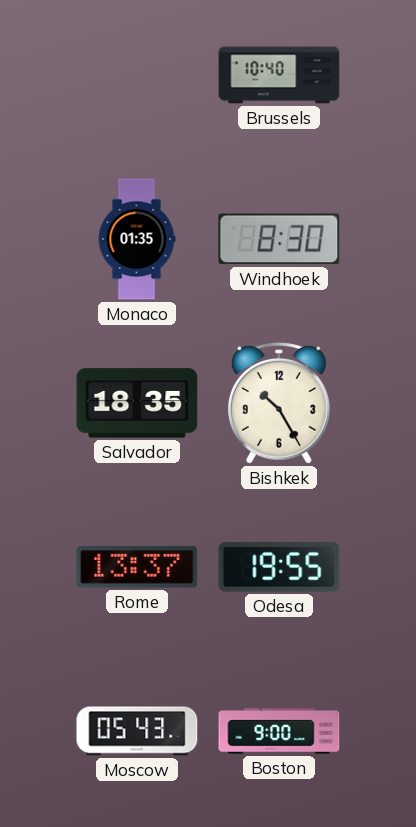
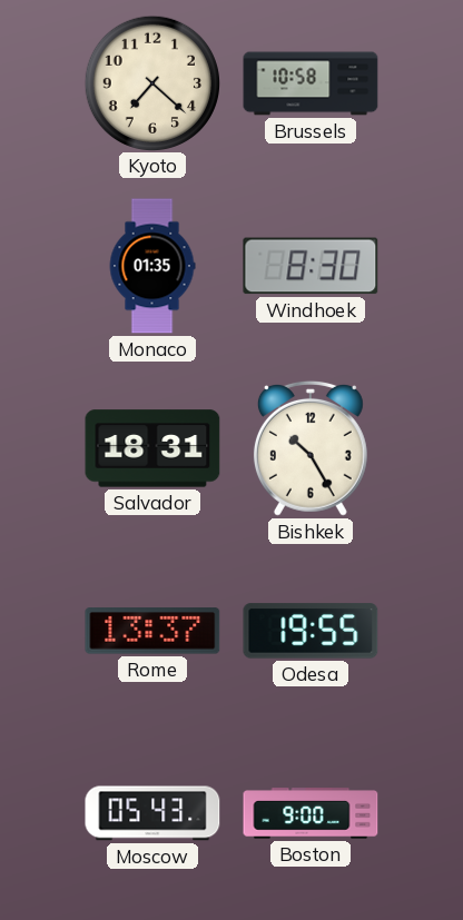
Kyoto: none -> 7:22 (151, 82)
Brussels: 10:40 -> 10:58 (311, 83)
Salvador: 18:35 -> 18:31 (152, 448)
